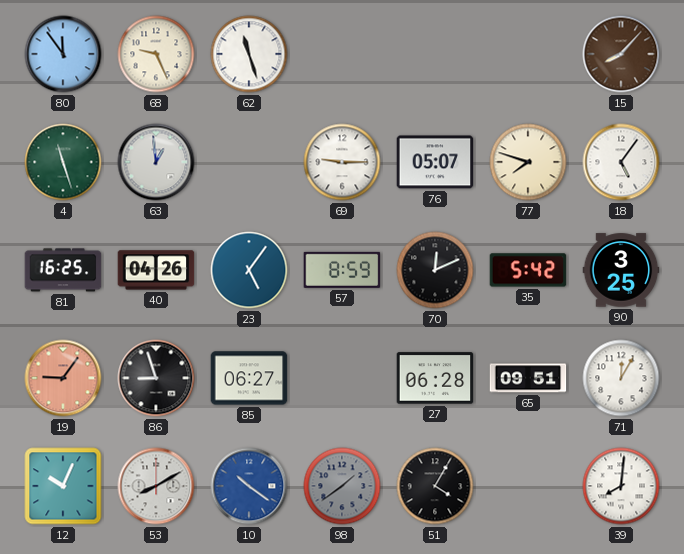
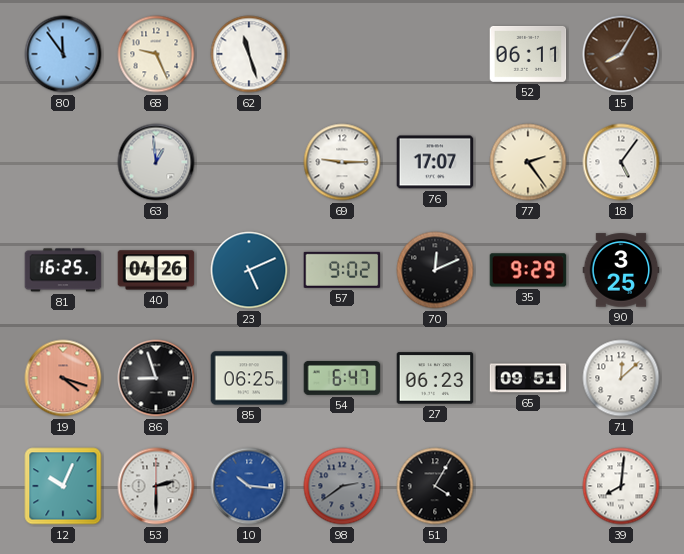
52: none -> 06:11 (528, 54)
15: 8:07 -> 8:05 (621, 54)
4: 11:27 -> none (63, 162)
76: 05:07 -> 17:07 (435, 162)
77: 7:48 -> 2:24 (528, 162)
23: 5:06 -> 5:11 (249, 270)
57: 8:59 -> 9:02 (342, 270)
35: 5:42 -> 9:29 (528, 270)
19: 9:06 -> 4:18 (63, 378)
85: 06:27 -> 06:25 (249, 378)
54: none -> 6:47 (342, 378)
27: 06:28 -> 06:23 (435, 378)
71: 12:05 -> 12:08 (621, 378)
53: 8:10 -> 2:30 (156, 486)
10: 10:21 -> 10:16 (249, 486)
98: 1:39 -> 2:39 (342, 486)
